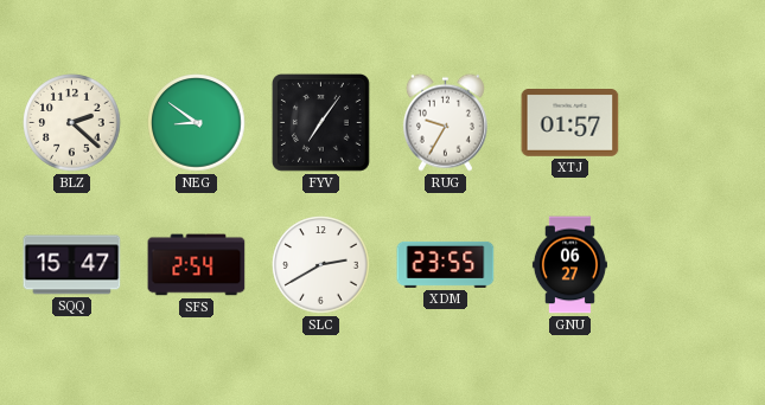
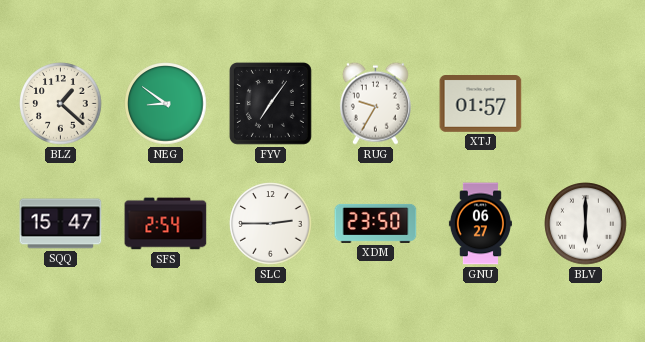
BLZ: 2:22 -> 1:22 (61, 104)
SLC: 2:40 -> 2:45 (271, 224)
XDM: 23:55 -> 23:50 (376, 223)
BLV: none -> 6:00 (586, 224)
